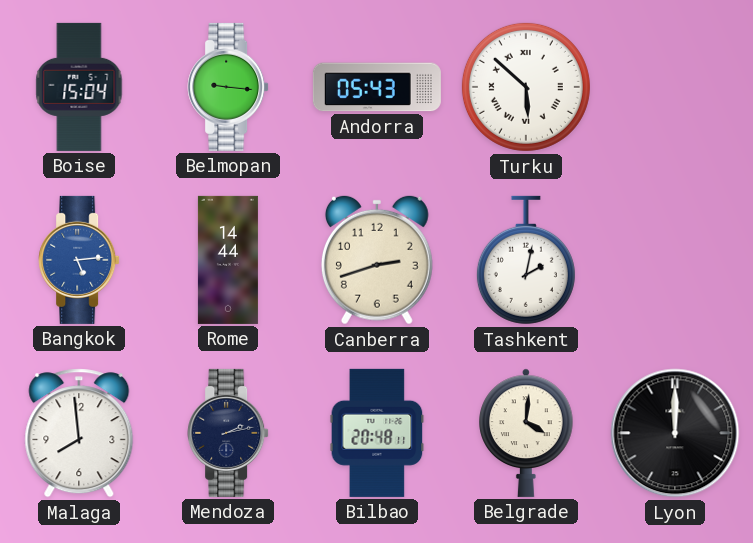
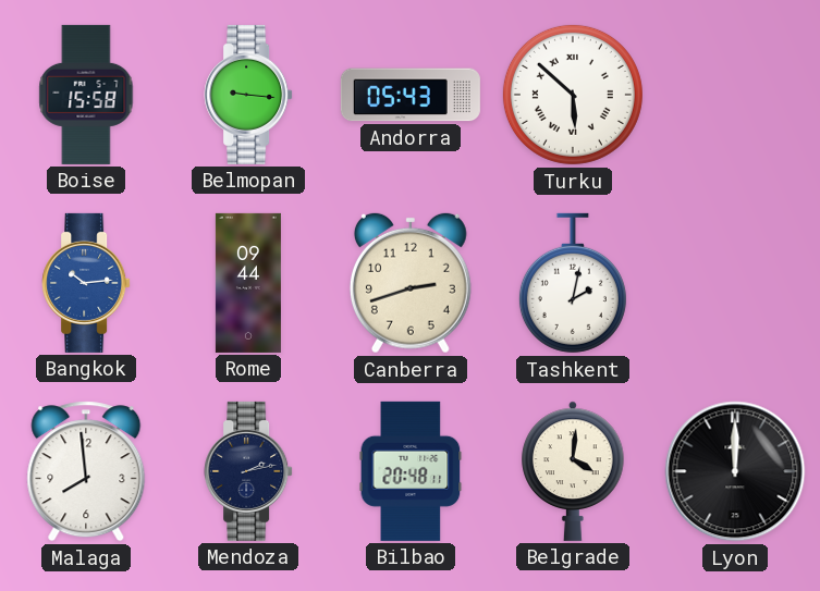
Boise: 15:04 -> 15:58 (86, 95)
Bangkok: 5:14 -> 10:14 (86, 283)
Rome: 14:44 -> 09:44 (248, 283)
